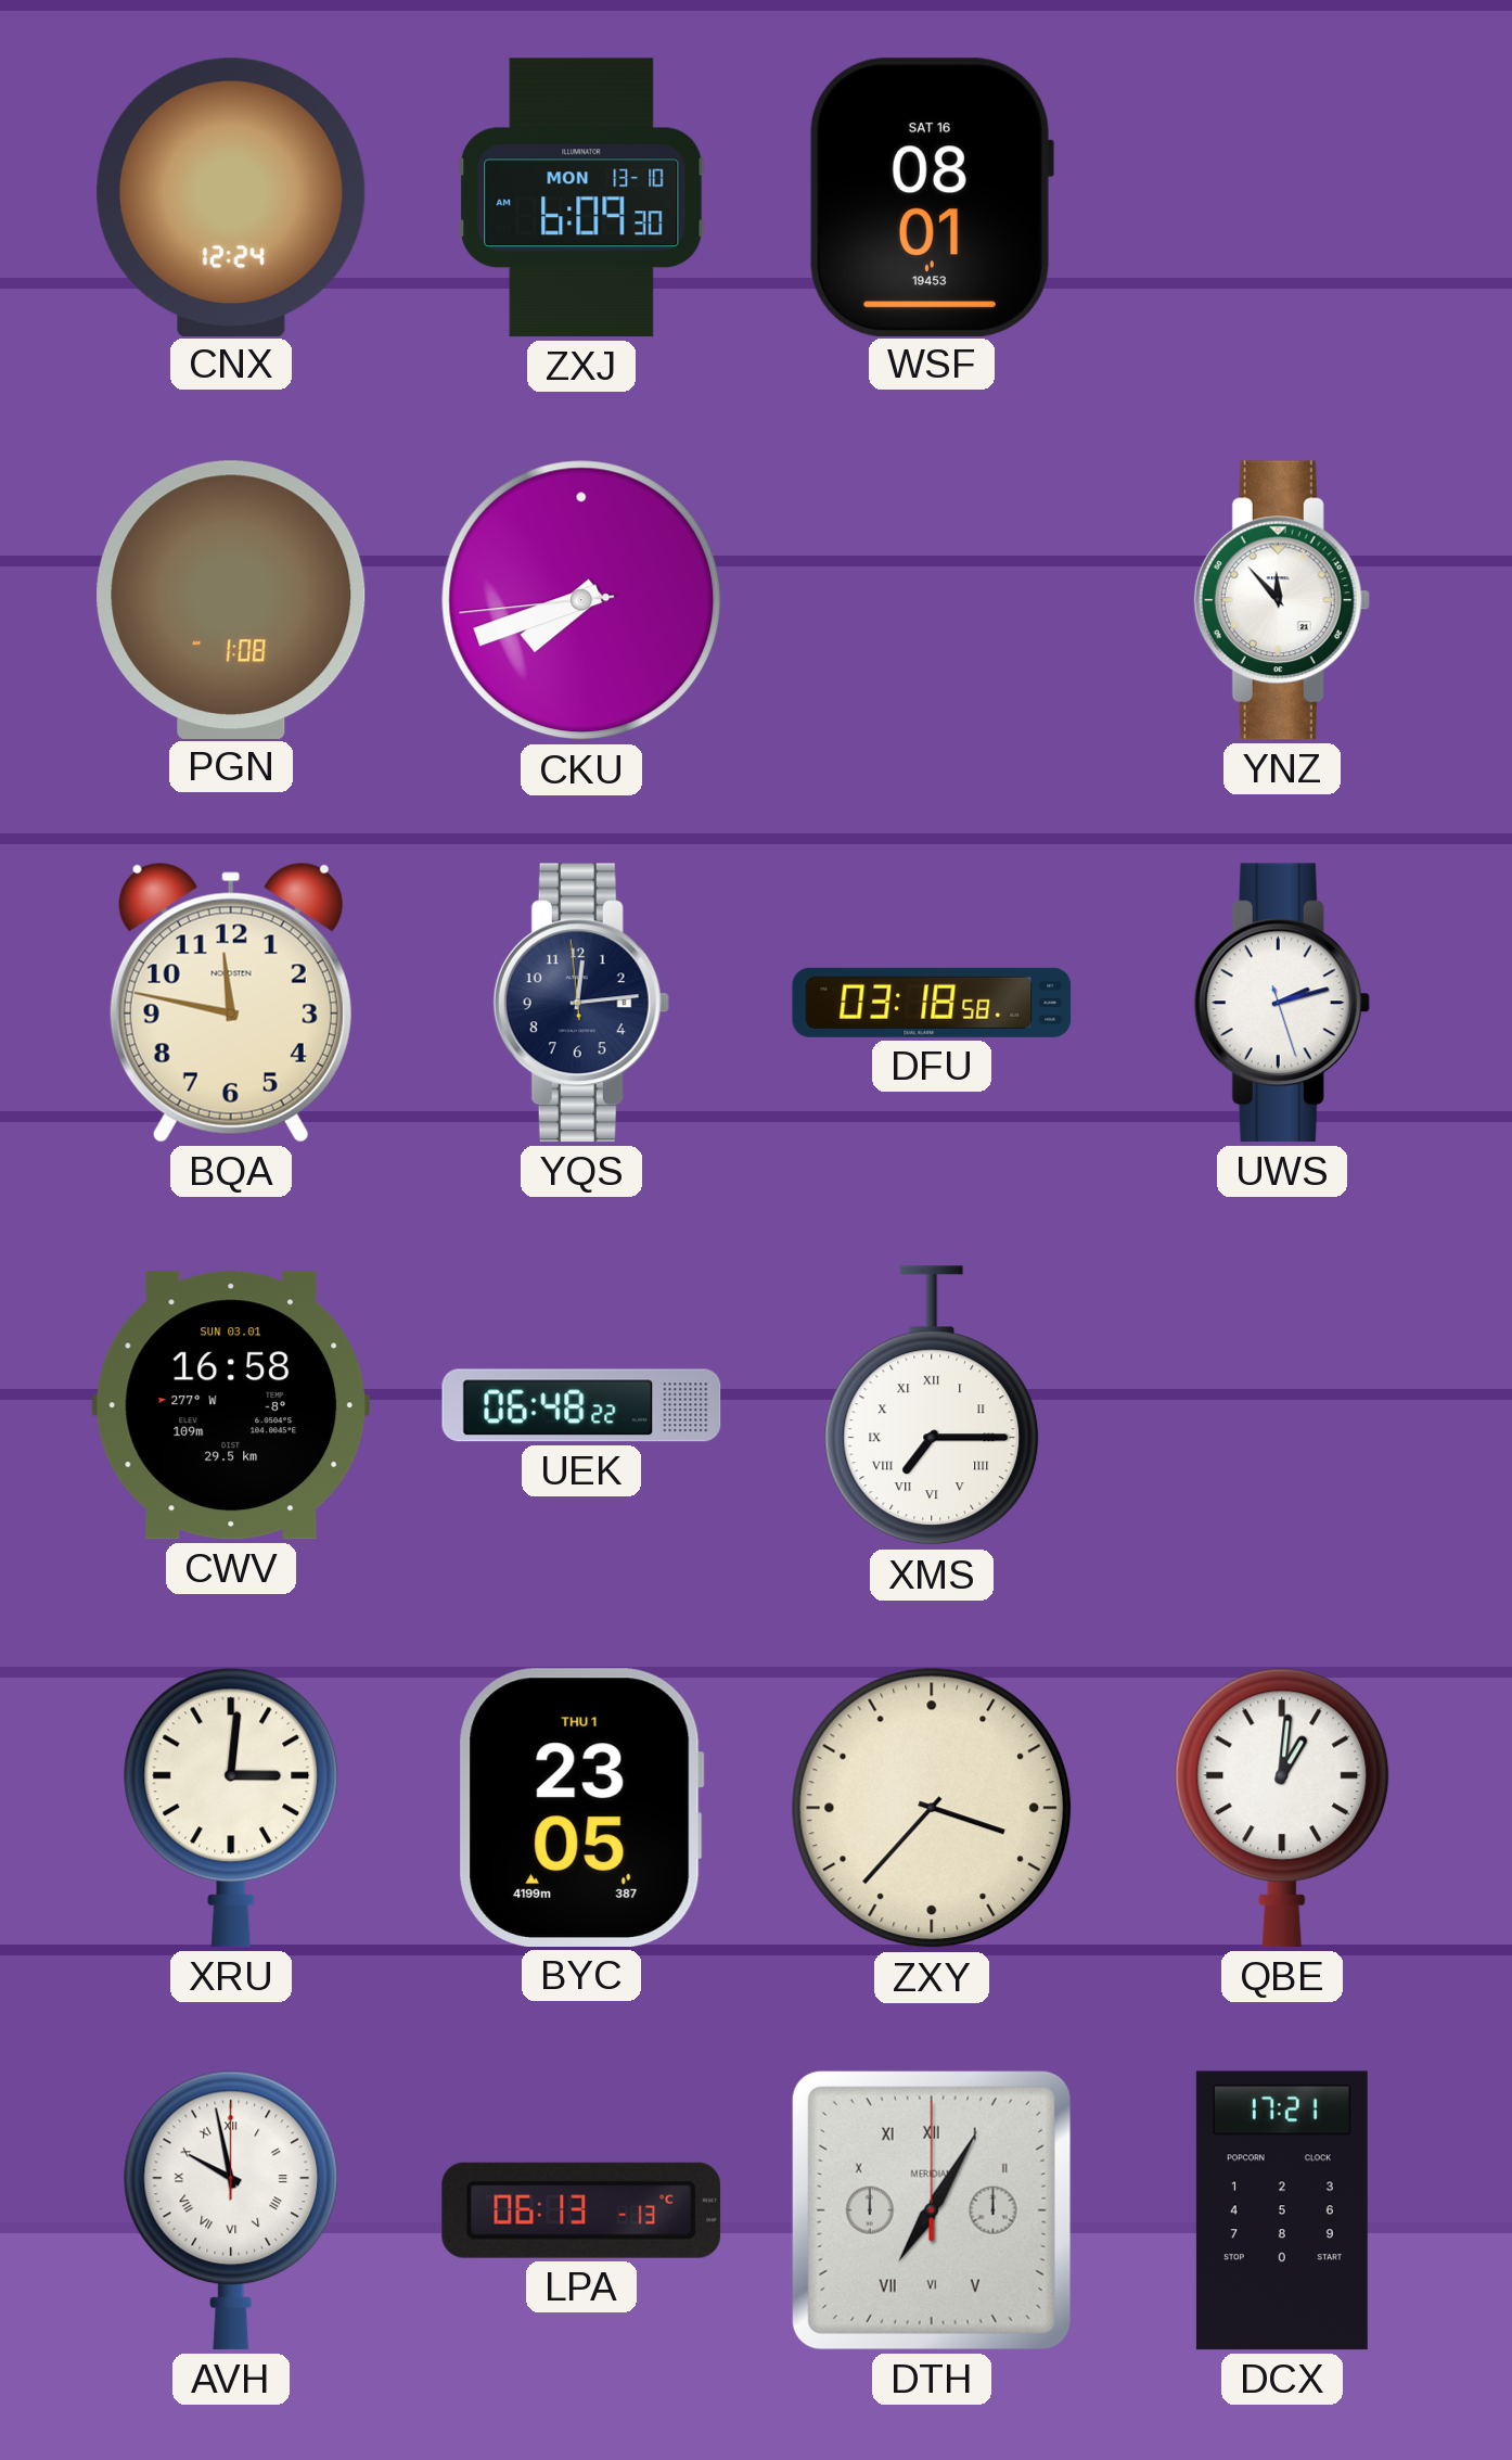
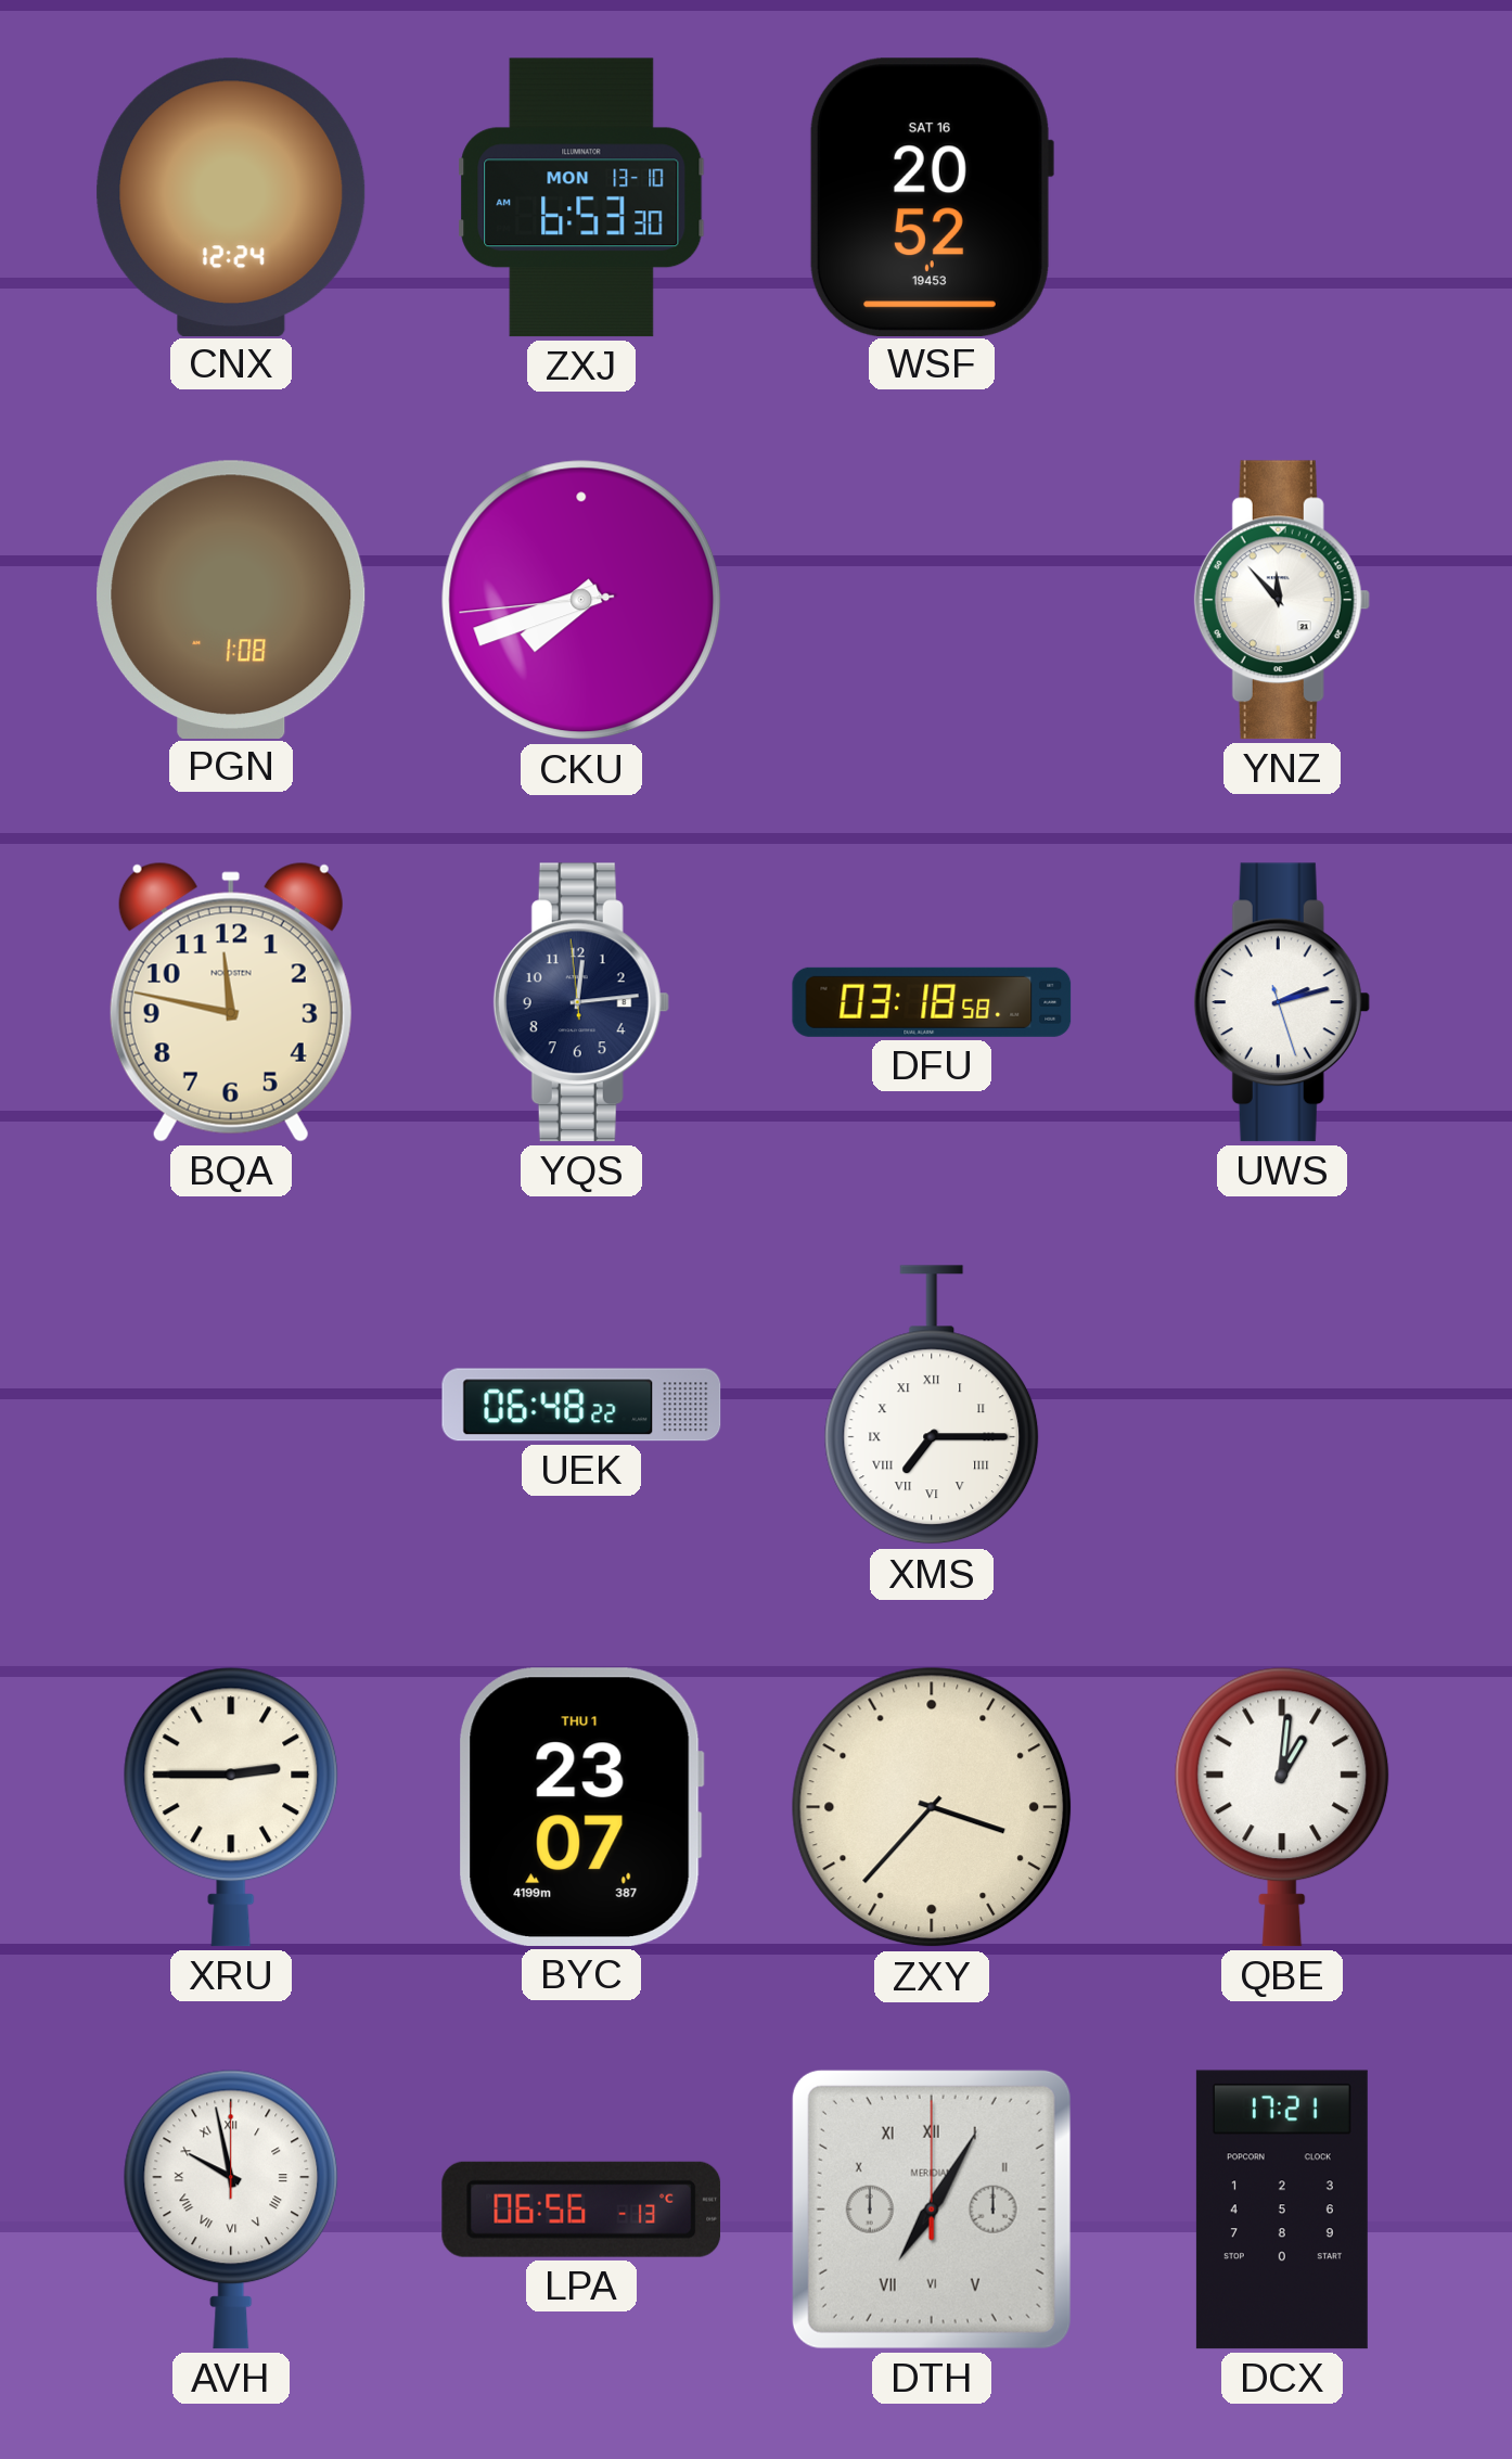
ZXJ: 6:09 -> 6:53 (581, 197)
WSF: 08:01 -> 20:52 (931, 196)
CWV: 16:58 -> none (231, 1405)
XRU: 3:01 -> 2:45 (231, 1807)
BYC: 23:05 -> 23:07 (581, 1807)
LPA: 06:13 -> 06:56 (581, 2210)
